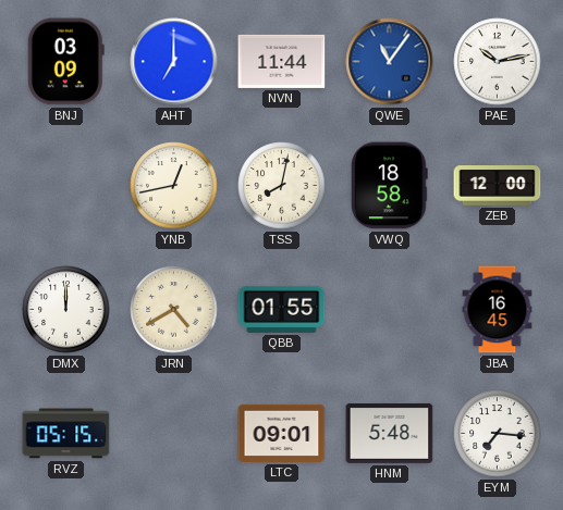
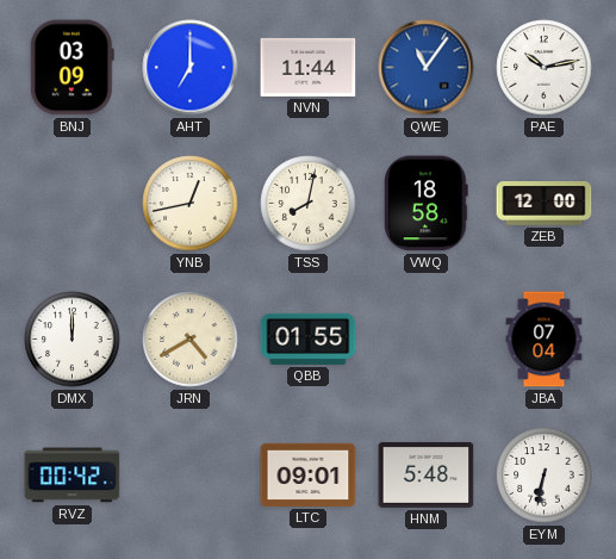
JBA: 16:45 -> 07:04 (545, 340)
RVZ: 05:15 -> 00:42 (73, 476)
EYM: 7:16 -> 6:32 (545, 476)
